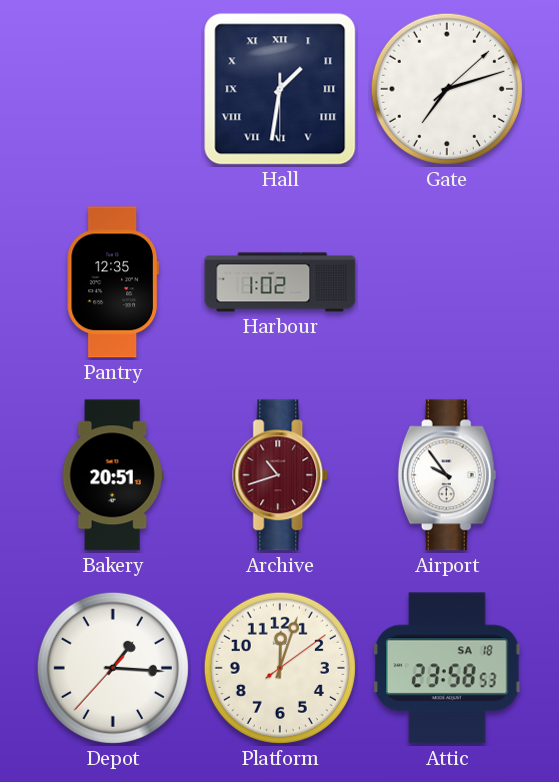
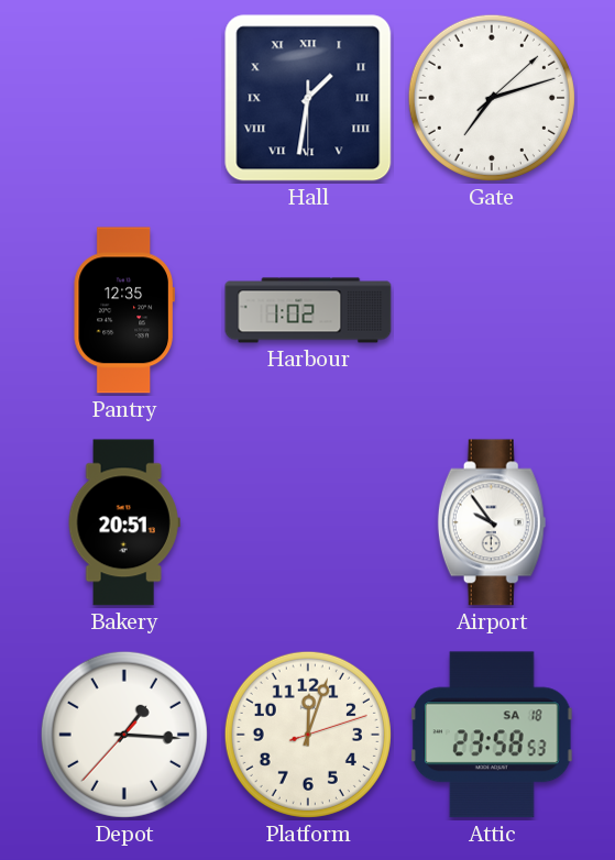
Archive: 10:42 -> none (281, 475)
Platform: 12:03:09 -> 12:03:12 (308, 735)
